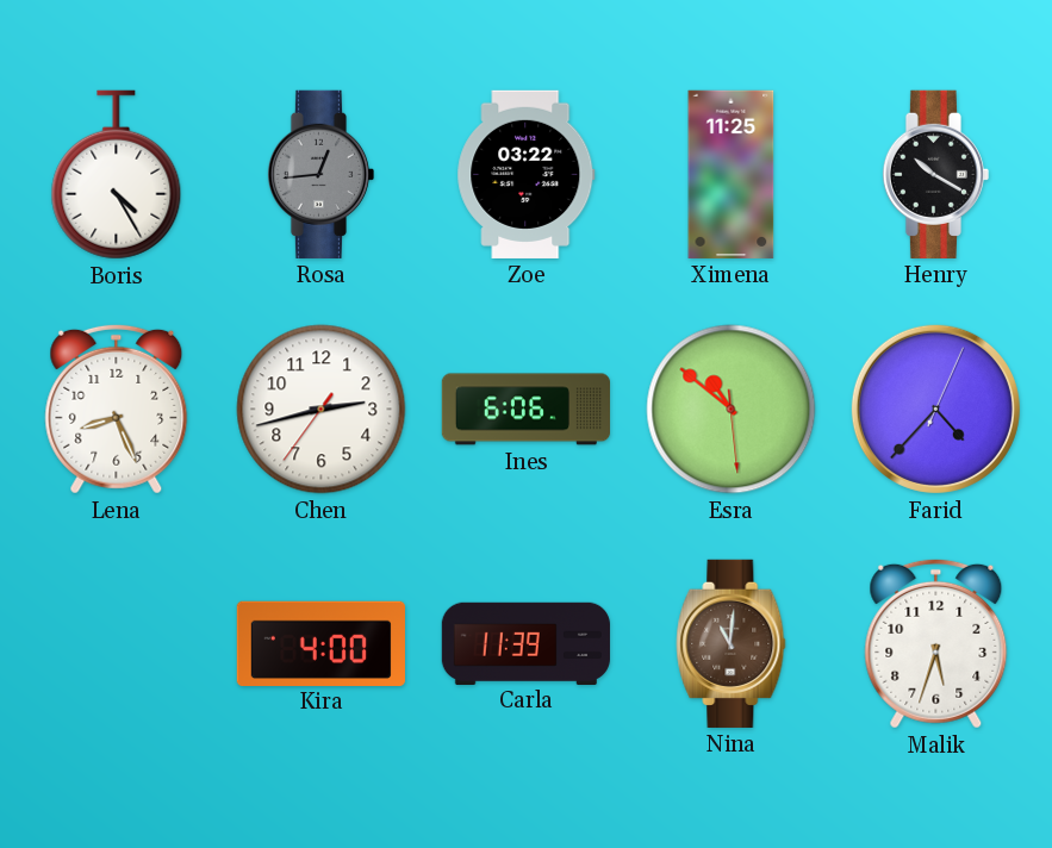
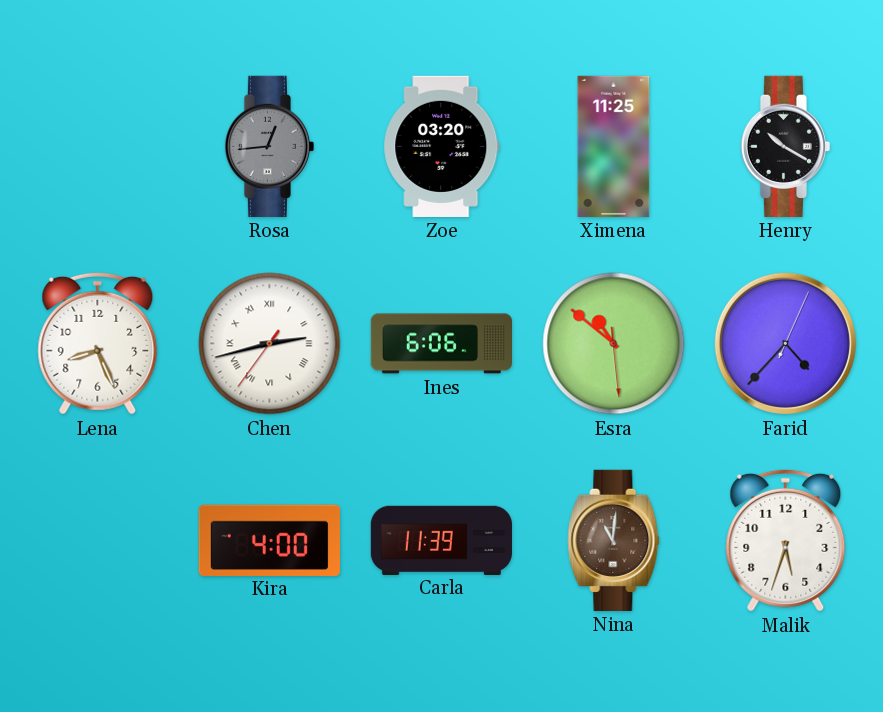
Boris: 4:25 -> none (117, 175)
Zoe: 03:22 -> 03:20 (442, 146)
Chen numerals: Arabic -> Roman (270, 344)
